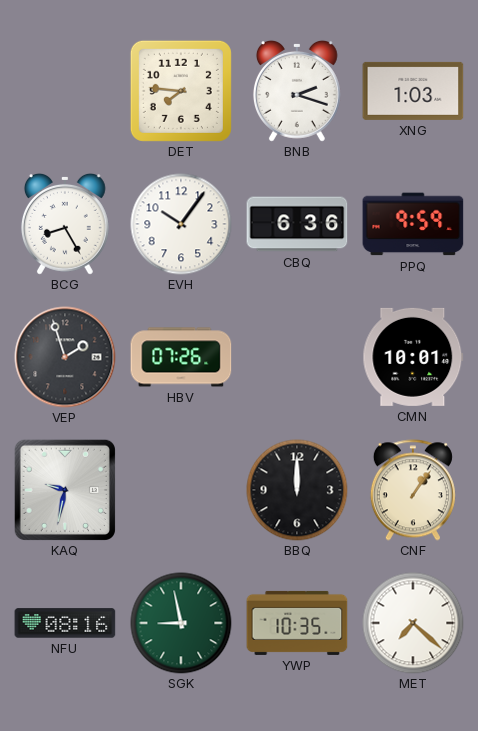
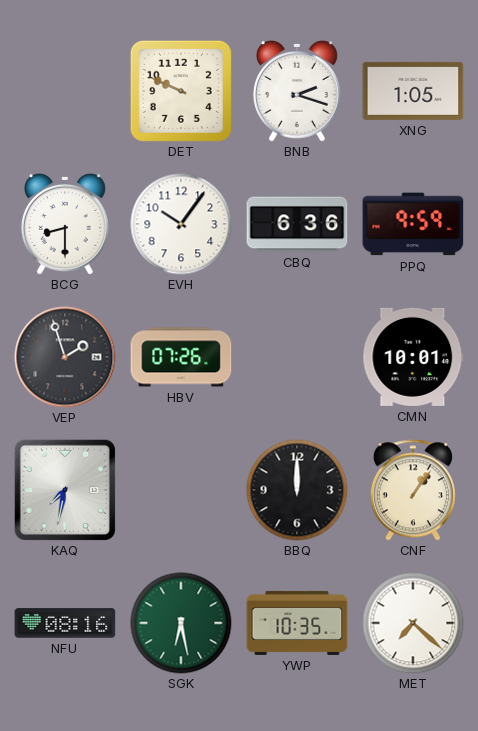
DET: 7:46 -> 9:49 (181, 91)
XNG: 1:03 -> 1:05 (413, 91)
BCG: 8:25 -> 8:30 (65, 224)
KAQ: 9:32 -> 7:32 (65, 490)
SGK: 8:58 -> 6:28 (181, 623)
